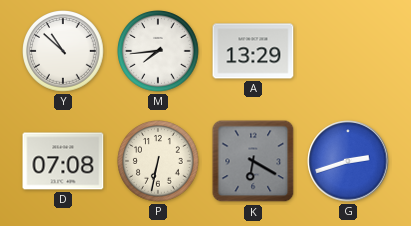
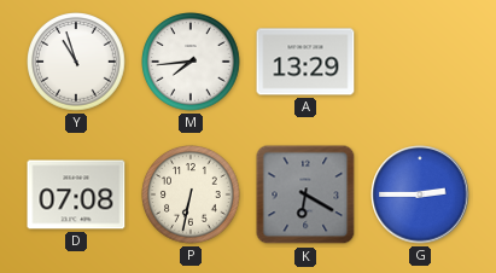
Y: 10:52 -> 10:57 (77, 63)
G: 2:42 -> 2:45 (420, 194)
